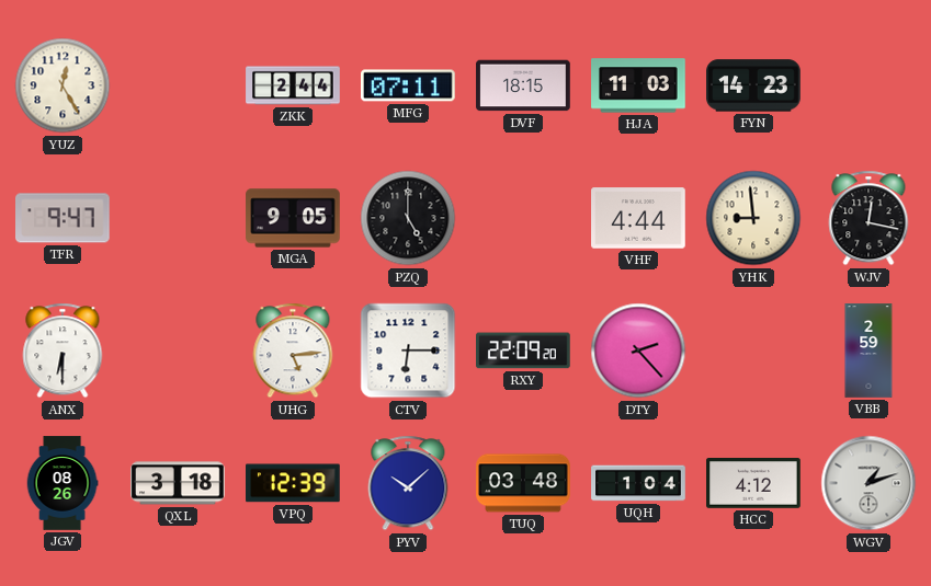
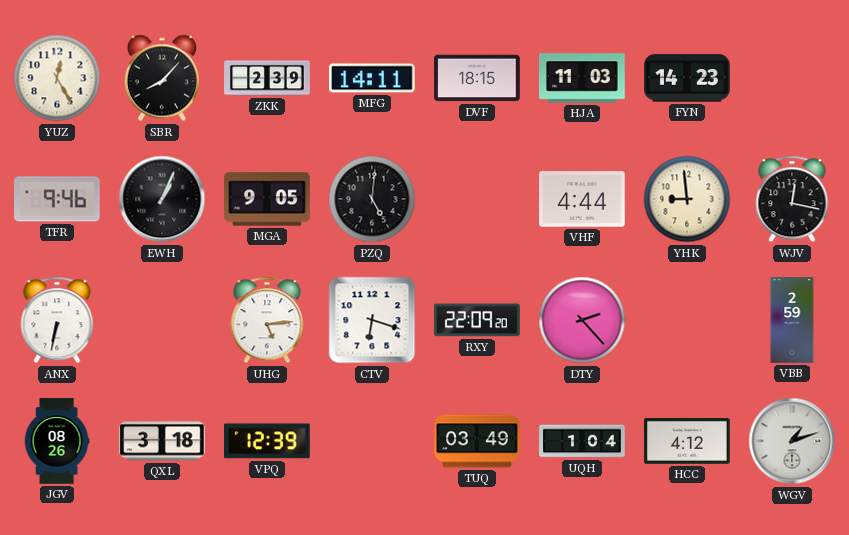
SBR: none -> 8:07 (161, 78)
ZKK: 2:44 -> 2:39 (267, 78)
MFG: 07:11 -> 14:11 (373, 78)
TFR: 9:47 -> 9:46 (58, 199)
EWH: none -> 1:04 (162, 199)
PZQ: 5:00 -> 5:01 (372, 199)
ANX: 6:30 -> 6:32 (57, 320)
CTV: 6:15 -> 6:18 (372, 320)
PYV: 10:08 -> none (408, 483)
TUQ: 03:48 -> 03:49 (477, 441)
